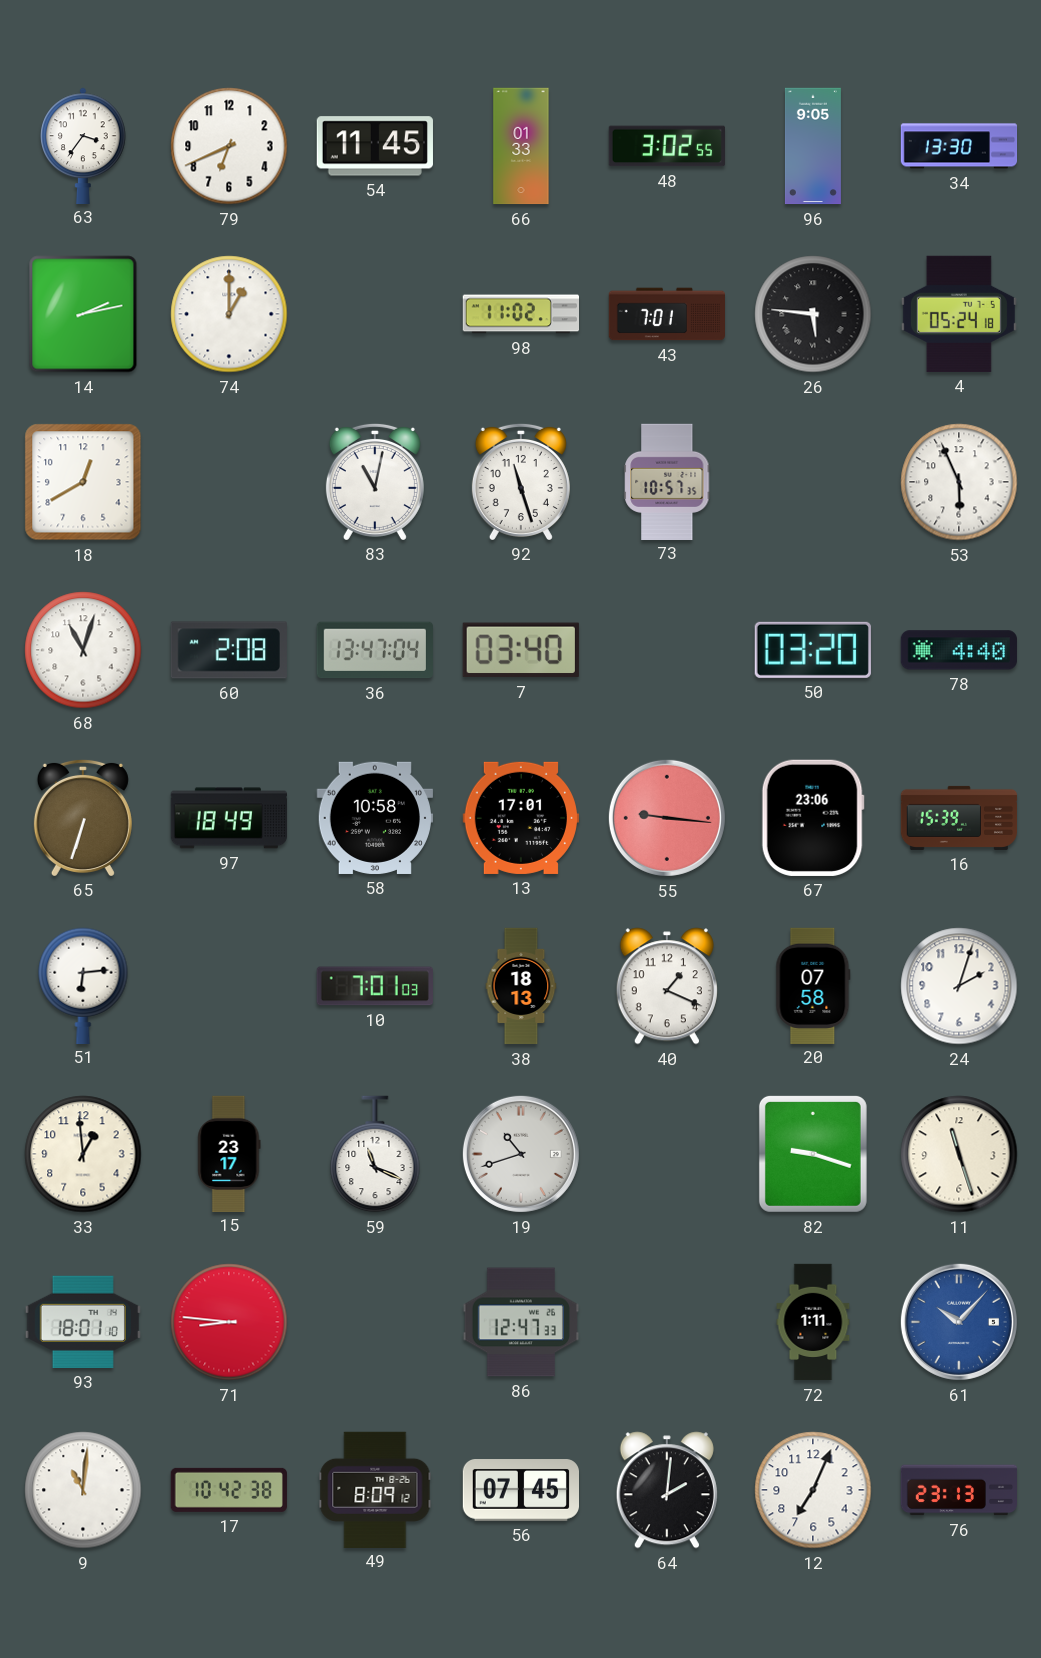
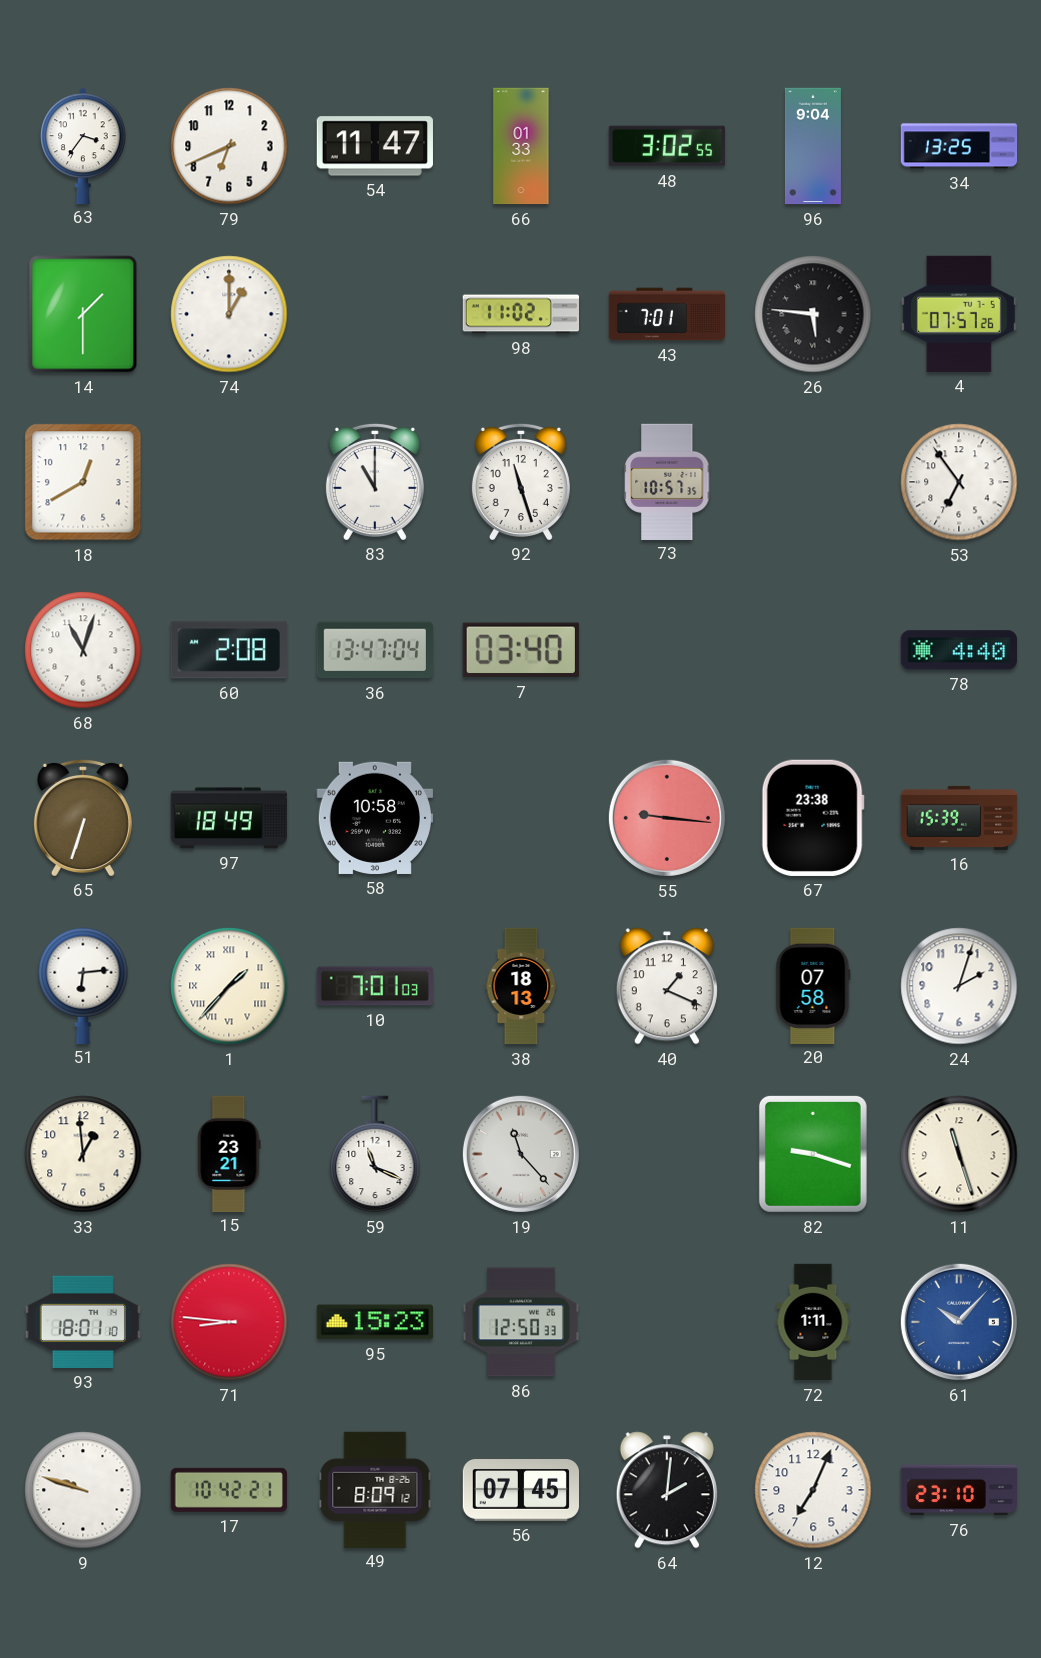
54: 11:45 -> 11:47 (375, 146)
96: 9:05 -> 9:04 (813, 146)
34: 13:30 -> 13:25 (959, 146)
14: 2:13 -> 1:30 (83, 314)
4: 05:24 -> 07:57 (959, 314)
83: 11:02 -> 11:00 (375, 481)
53: 5:56 -> 6:54 (959, 482)
50: 03:20 -> none (813, 650)
13: 17:01 -> none (520, 818)
67: 23:06 -> 23:38 (813, 818)
1: none -> 1:37 (229, 986)
15: 23:17 -> 23:21 (229, 1153)
19: 10:42 -> 11:23 (521, 1154)
95: none -> 15:23 (375, 1322)
86: 12:47 -> 12:50 (520, 1322)
9: 11:01 -> 9:48 (83, 1490)
17: 10:42:38 -> 10:42:21 (229, 1490)
76: 23:13 -> 23:10 (959, 1490)
